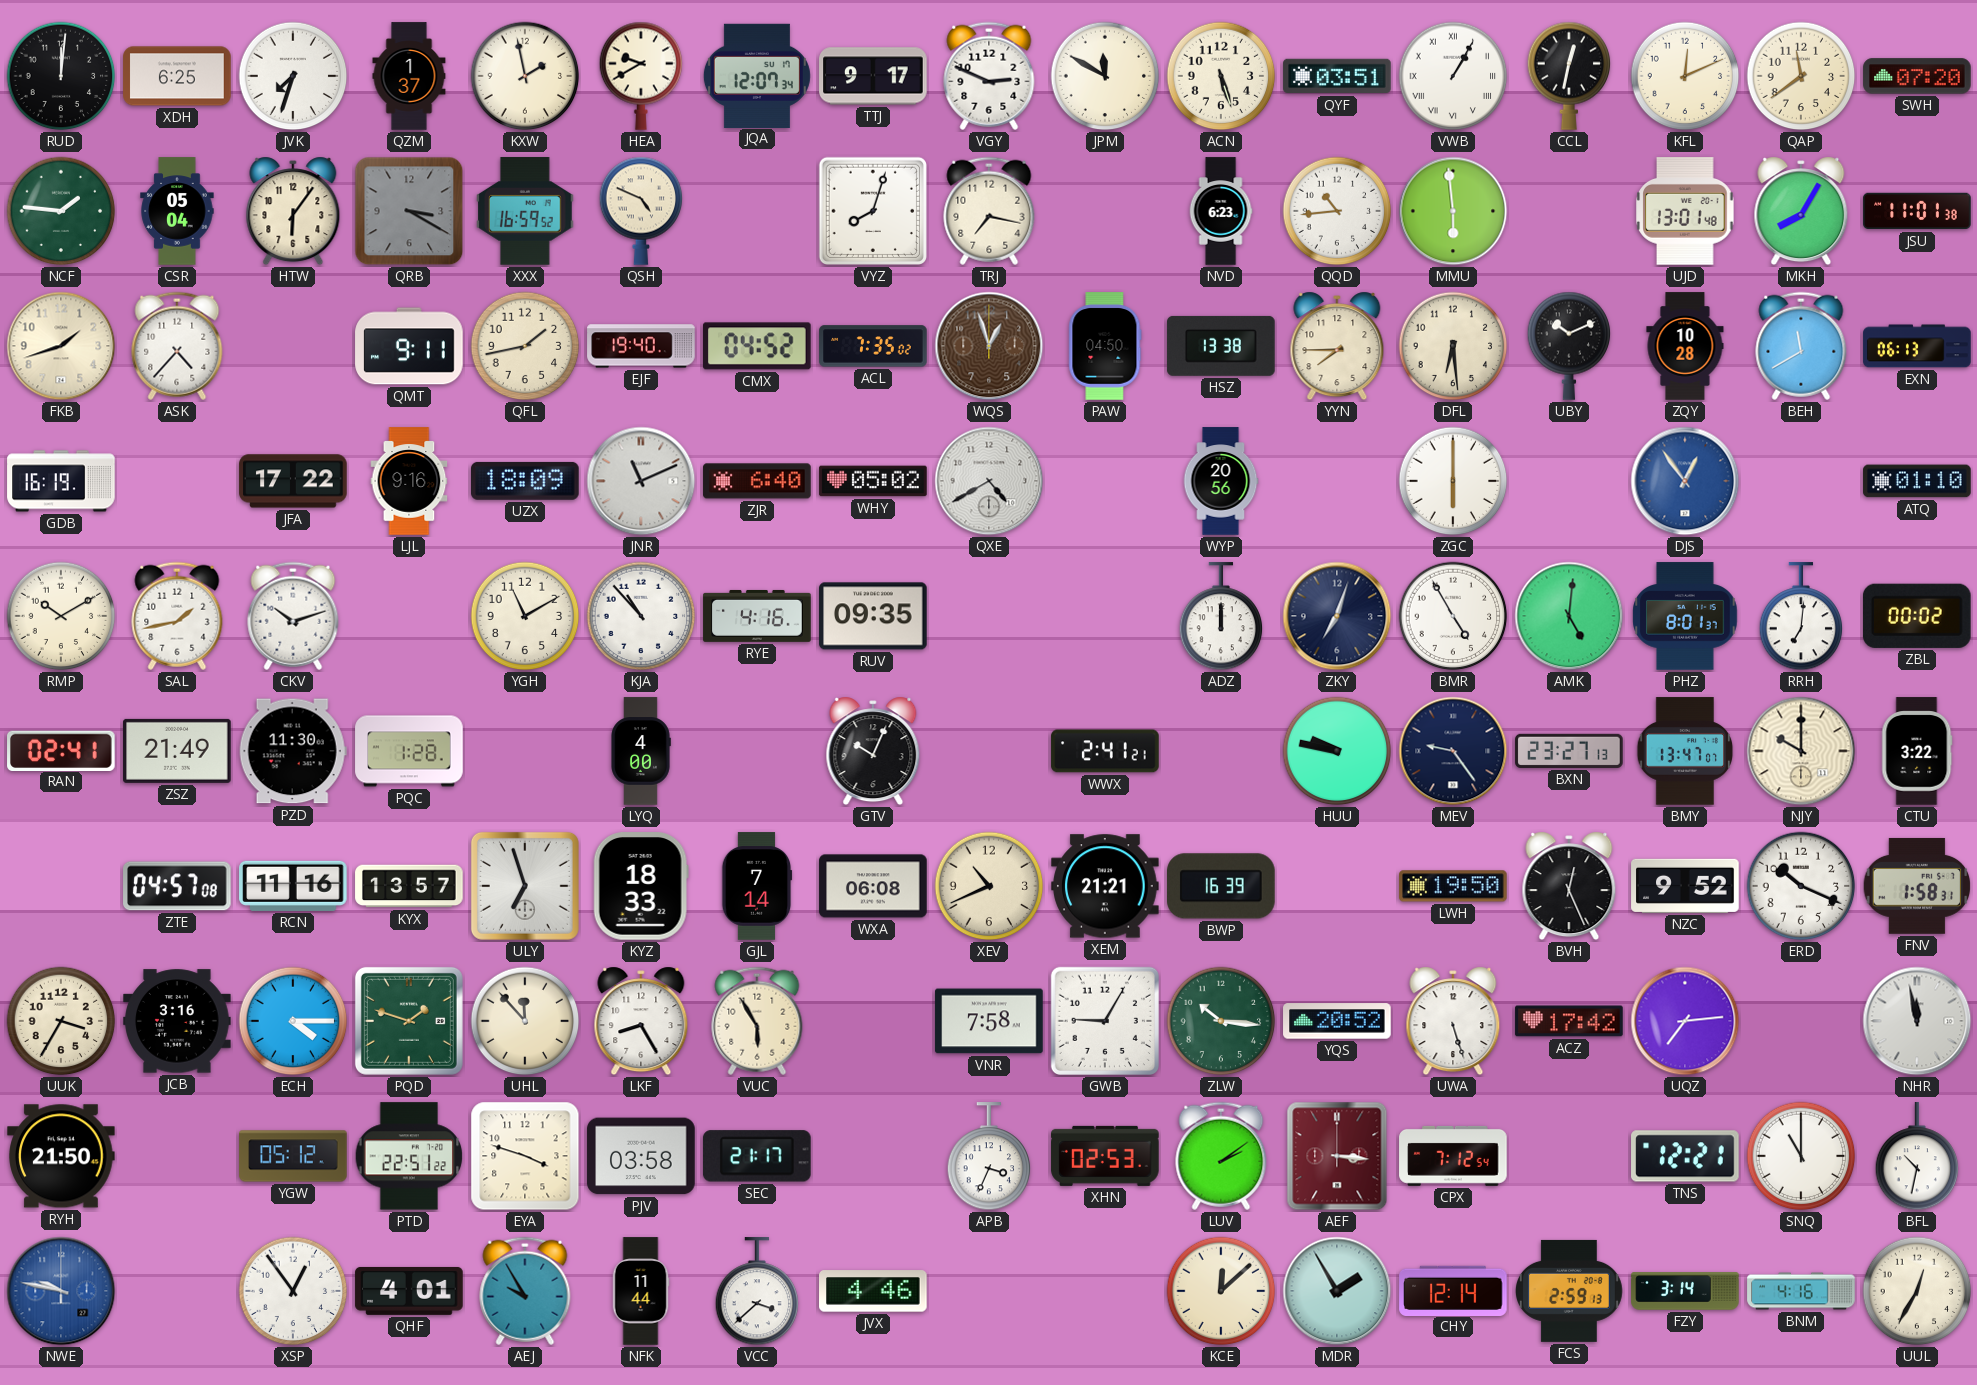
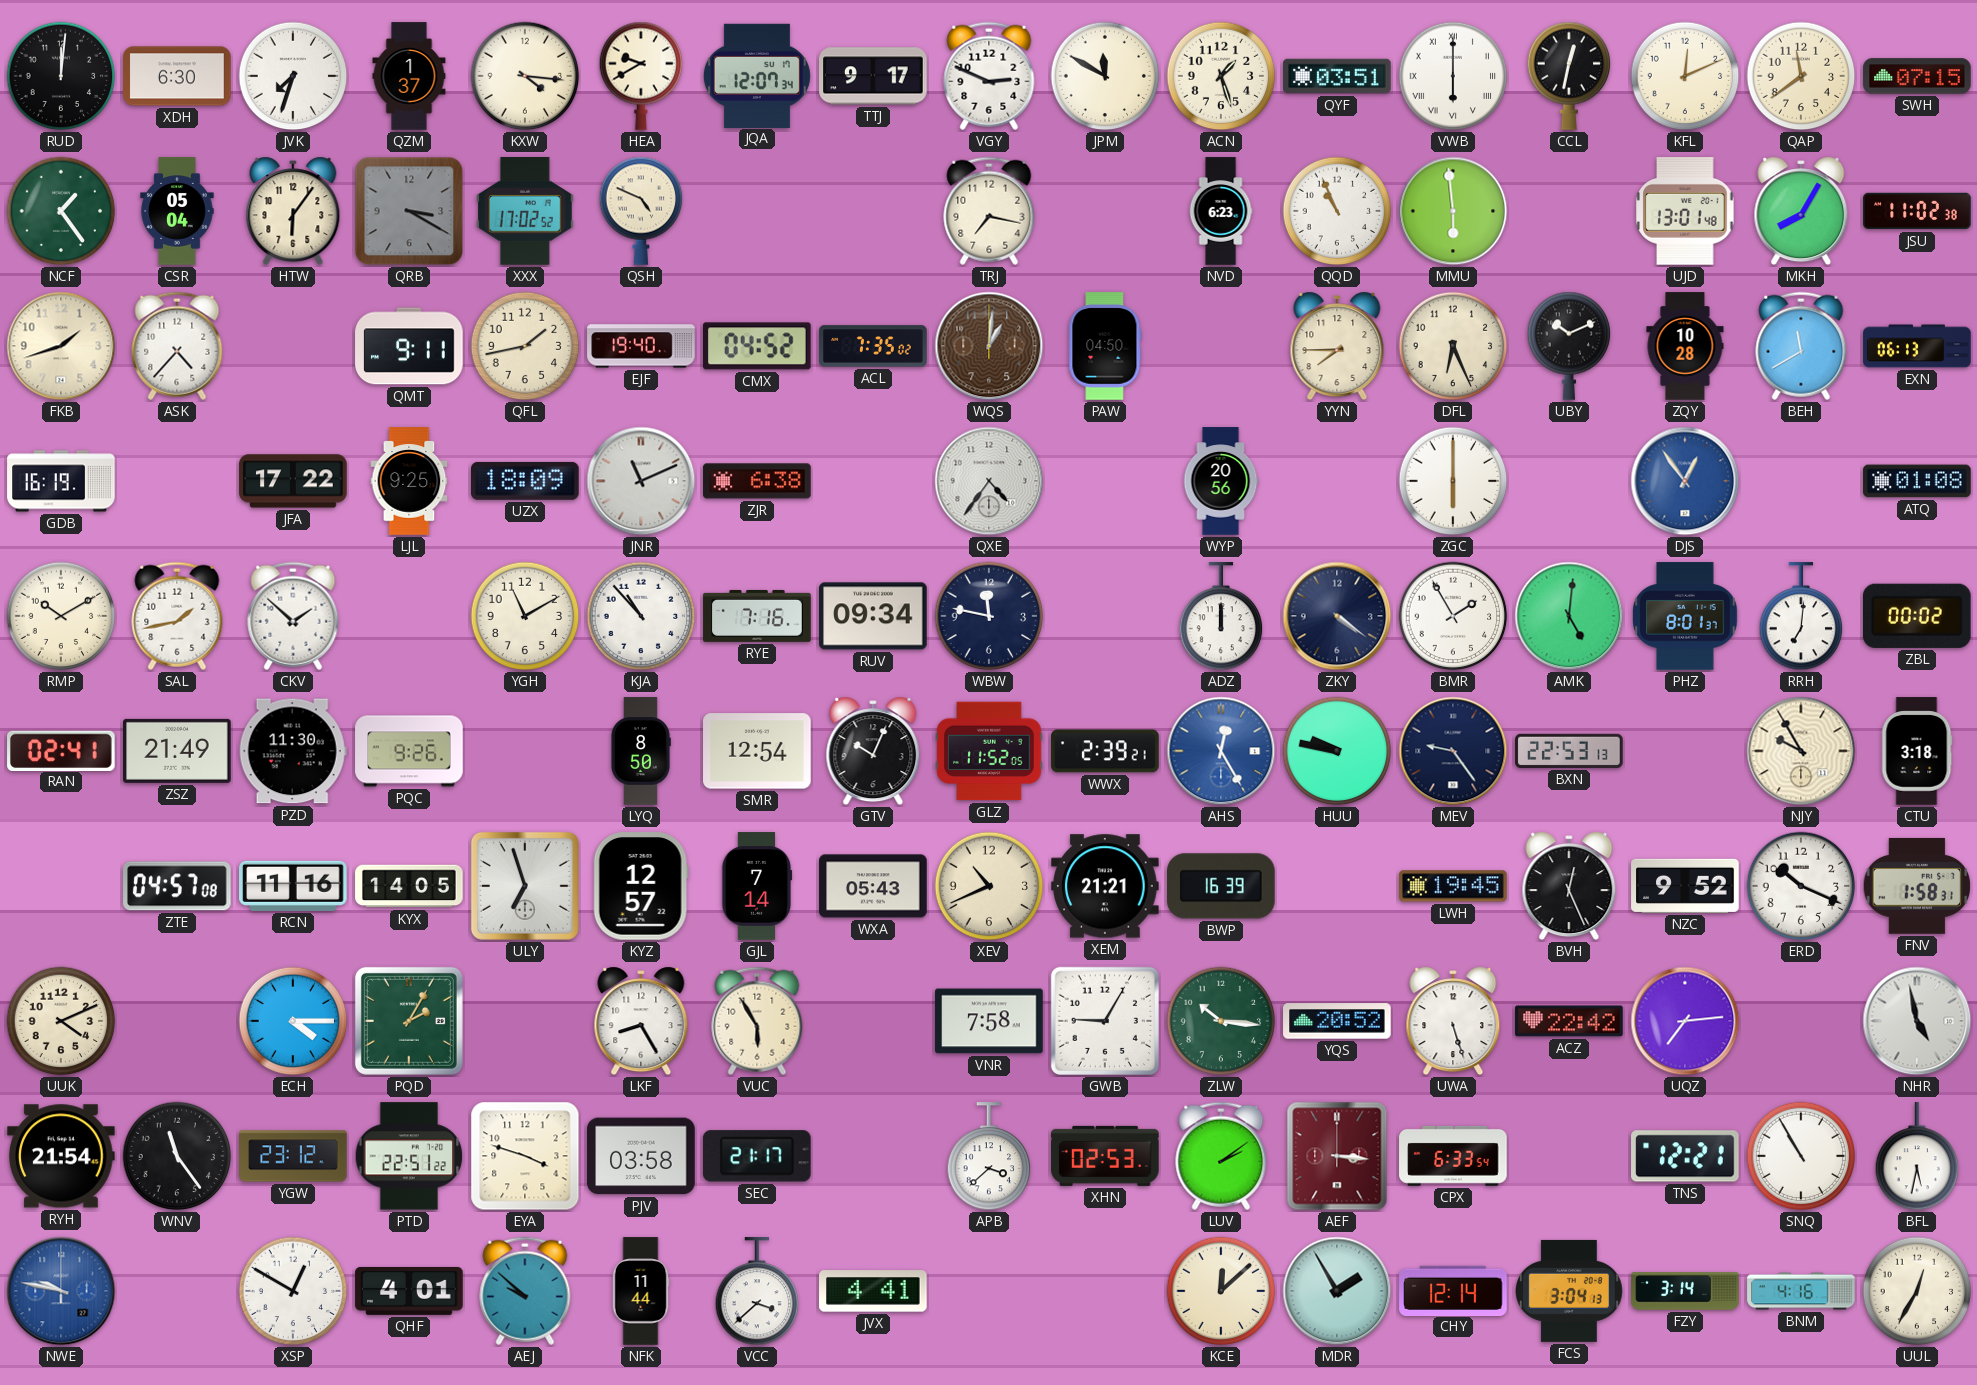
XDH: 6:25 -> 6:30 (177, 76)
KXW: 1:58 -> 4:16 (525, 76)
ACN: 5:27 -> 1:27 (1221, 76)
VWB: 1:05 -> 6:00 (1453, 76)
SWH: 07:20 -> 07:15 (1917, 76)
NCF: 1:46 -> 1:24 (61, 211)
XXX: 16:59 -> 17:02 (525, 211)
VYZ: 8:03 -> none (873, 211)
QQD: 10:44 -> 10:56 (1337, 211)
JSU: 11:01 -> 11:02 (1917, 211)
WQS: 12:57 -> 1:01 (989, 346)
HSZ: 13:38 -> none (1221, 346)
DFL: 6:29 -> 6:26 (1453, 346)
LJL: 9:16 -> 9:25 (409, 481)
ZJR: 6:40 -> 6:38 (757, 481)
WHY: 05:02 -> none (873, 481)
QXE: 4:40 -> 4:36 (989, 481)
ATQ: 01:10 -> 01:08 (1917, 481)
CKV: 10:12 -> 1:52 (293, 616)
RYE: 4:16 -> 7:16 (757, 616)
RUV: 09:35 -> 09:34 (873, 616)
WBW: none -> 11:47 (989, 616)
ZKY: 7:03 -> 4:21 (1337, 616)
BMR: 4:55 -> 1:55 (1453, 616)
PQC: 1:28 -> 9:26 (409, 751)
LYQ: 4:00 -> 8:50 (641, 751)
SMR: none -> 12:54 (757, 751)
GLZ: none -> 11:52 (989, 751)
WWX: 2:41 -> 2:39 (1105, 751)
AHS: none -> 12:25 (1221, 751)
BXN: 23:27 -> 22:53 (1569, 751)
BMY: 13:47 -> none (1685, 751)
NJY: 10:00 -> 9:55 (1801, 751)
CTU: 3:22 -> 3:18 (1917, 751)
KYX: 13:57 -> 14:05 (409, 886)
KYZ: 18:33 -> 12:57 (641, 886)
WXA: 06:08 -> 05:43 (873, 886)
LWH: 19:50 -> 19:45 (1453, 886)
UUK: 3:35 -> 4:11 (61, 1021)
JCB: 3:16 -> none (177, 1021)
PQD: 1:48 -> 2:05 (409, 1021)
UHL: 11:53 -> none (525, 1021)
ACZ: 17:42 -> 22:42 (1569, 1021)
NHR: 11:58 -> 4:58 (1917, 1021)
RYH: 21:50 -> 21:54 (61, 1156)
WNV: none -> 11:24 (177, 1156)
YGW: 05:12 -> 23:12 (293, 1156)
APB: 3:34 -> 3:38 (989, 1157)
CPX: 7:12 -> 6:33 (1453, 1156)
SNQ: 11:00 -> 10:55 (1801, 1156)
BFL: 10:32 -> 5:32 (1917, 1157)
XSP: 12:54 -> 12:50 (293, 1291)
AEJ: 9:55 -> 9:52 (525, 1291)
JVX: 4:46 -> 4:41 (873, 1291)
FCS: 2:59 -> 3:04 (1570, 1291)
